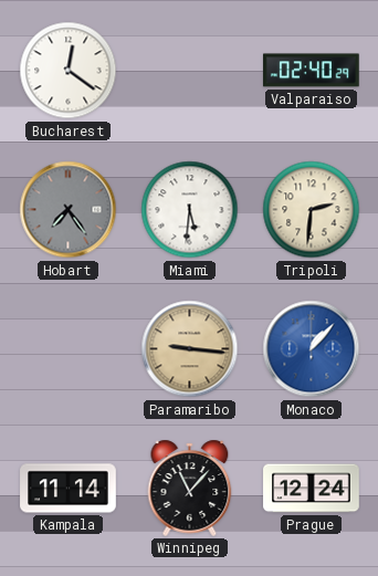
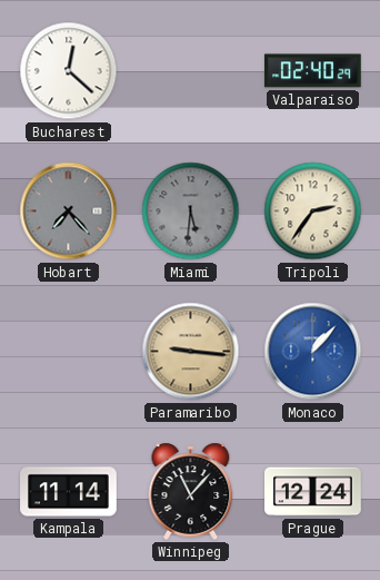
Bucharest: 12:21 -> 12:22 (69, 71)
Hobart: 7:24 -> 7:23 (69, 212)
Miami dial: white -> grey (191, 212)
Tripoli: 2:31 -> 2:36 (313, 212)
